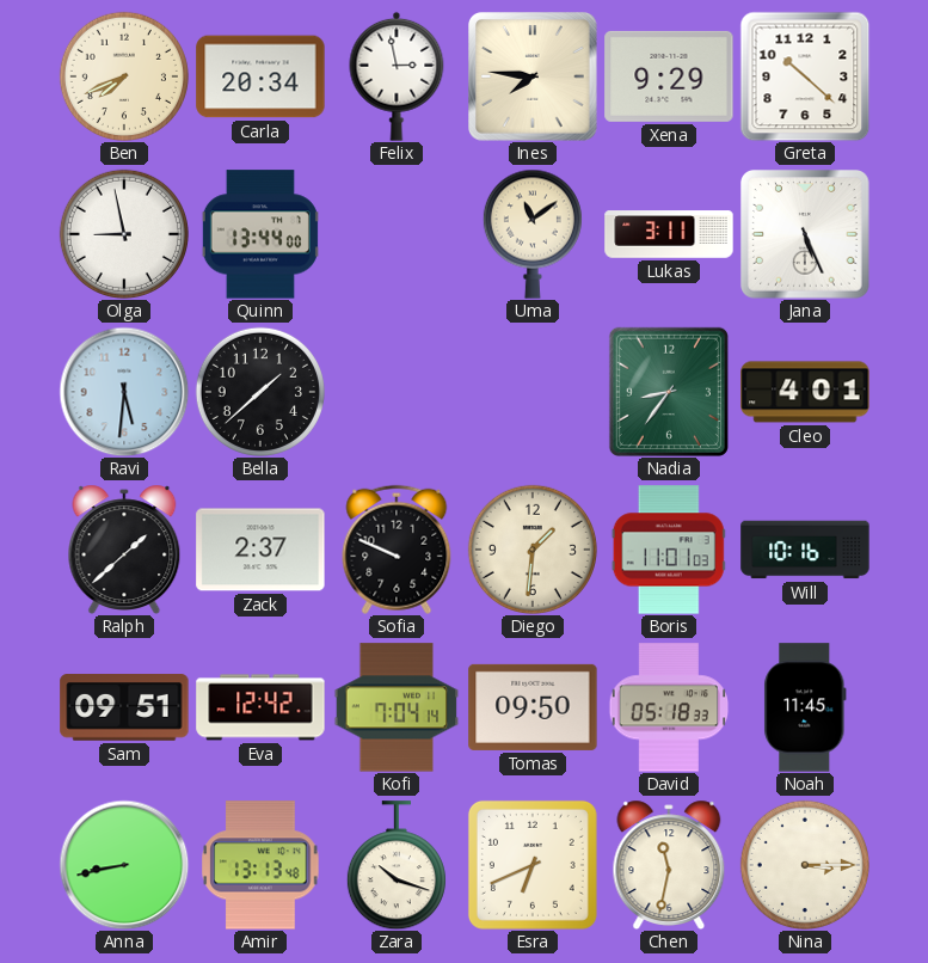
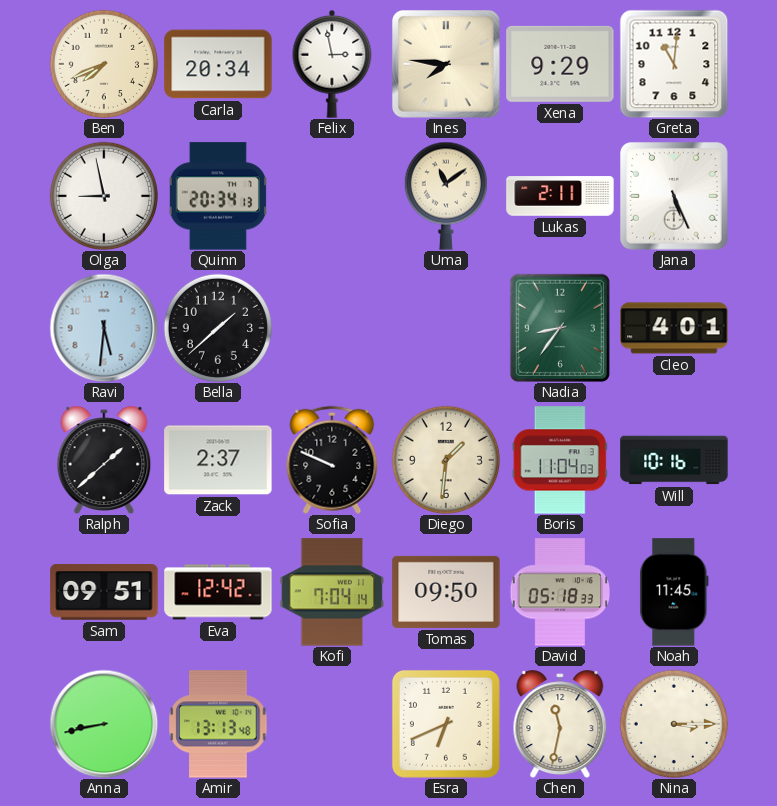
Greta: 10:22 -> 11:01 (674, 64)
Quinn: 13:44 -> 20:34 (218, 196)
Lukas: 3:11 -> 2:11 (560, 196)
Boris: 11:01 -> 11:04 (560, 460)
Zara: 10:18 -> none (397, 865)
